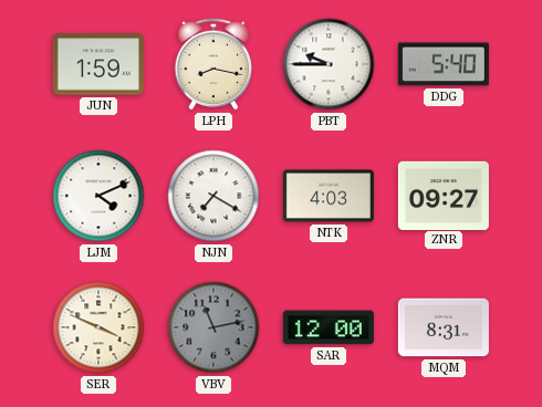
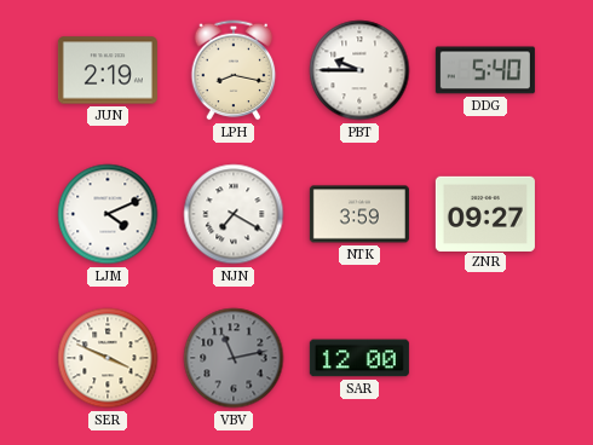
JUN: 1:59 -> 2:19 (108, 70)
NTK: 4:03 -> 3:59 (359, 214)
MQM: 8:31 -> none (444, 327)
